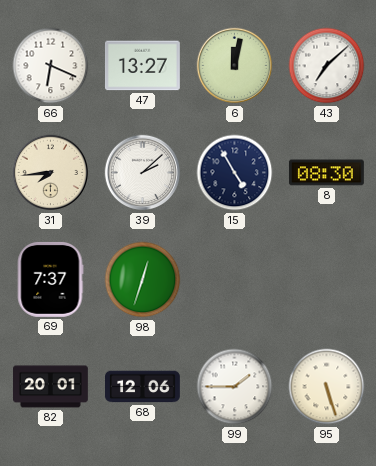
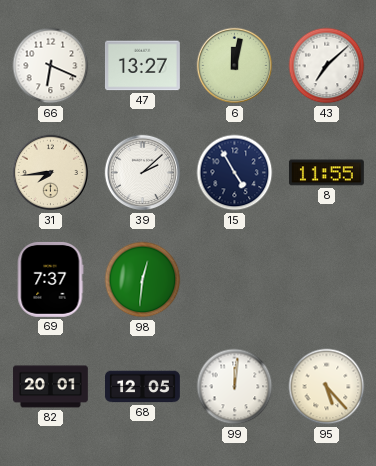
8: 08:30 -> 11:55 (326, 173)
98: 12:33 -> 12:31 (143, 280)
68: 12:06 -> 12:05 (143, 387)
99: 1:45 -> 12:01 (235, 387)
95: 5:27 -> 5:23 (327, 387)
